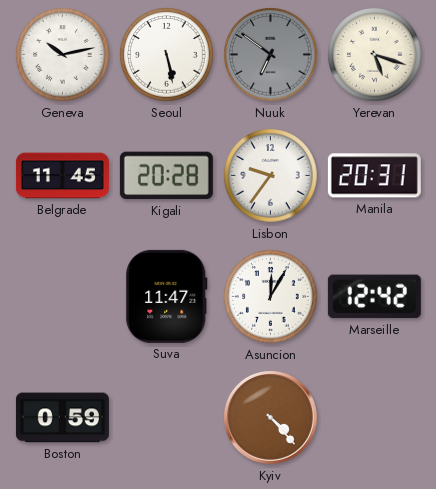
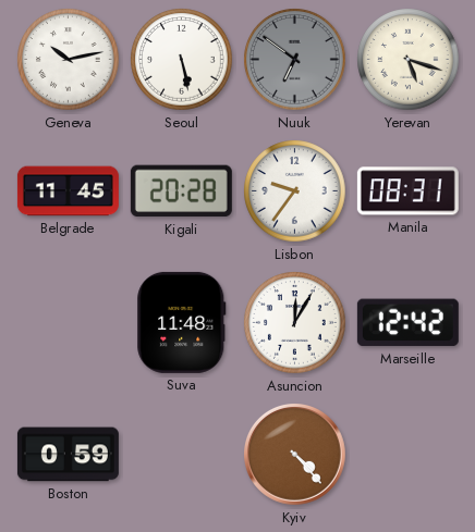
Manila: 20:31 -> 08:31 (407, 191)
Suva: 11:47 -> 11:48 (182, 322)
